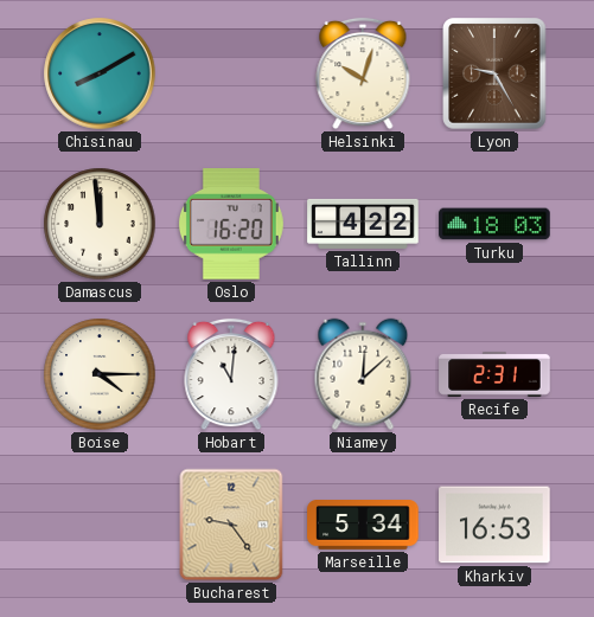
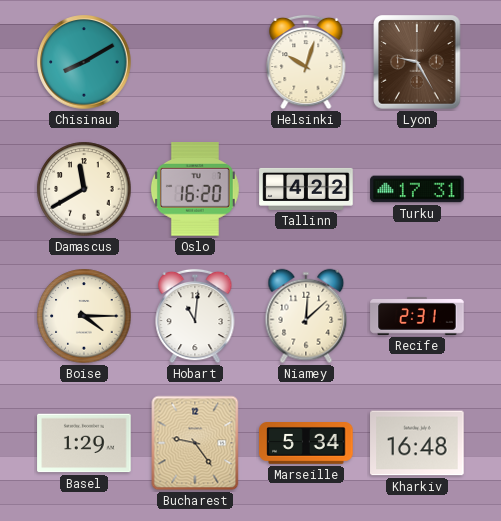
Damascus: 11:59 -> 11:40 (84, 189)
Turku: 18:03 -> 17:31 (417, 189)
Basel: none -> 1:29 (84, 443)
Kharkiv: 16:53 -> 16:48 (417, 443)
